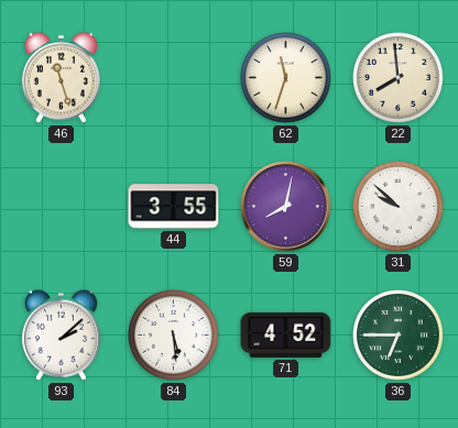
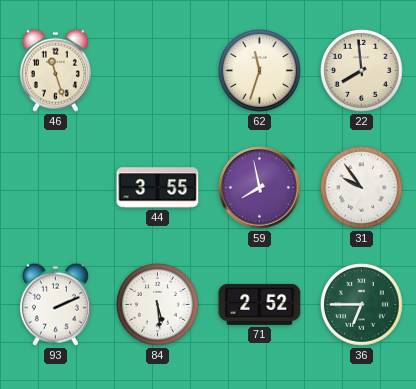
59: 8:02 -> 7:58 (260, 188)
31: 9:52 -> 9:54 (362, 188)
93: 2:08 -> 2:11 (55, 304)
71: 4:52 -> 2:52 (260, 304)
